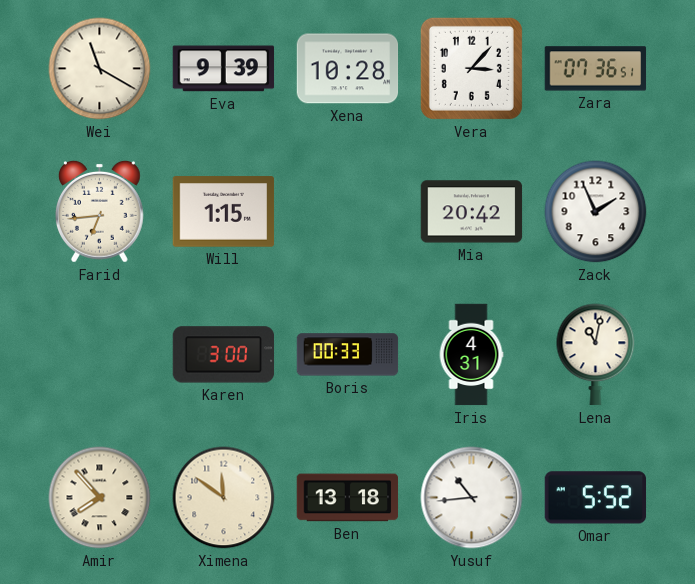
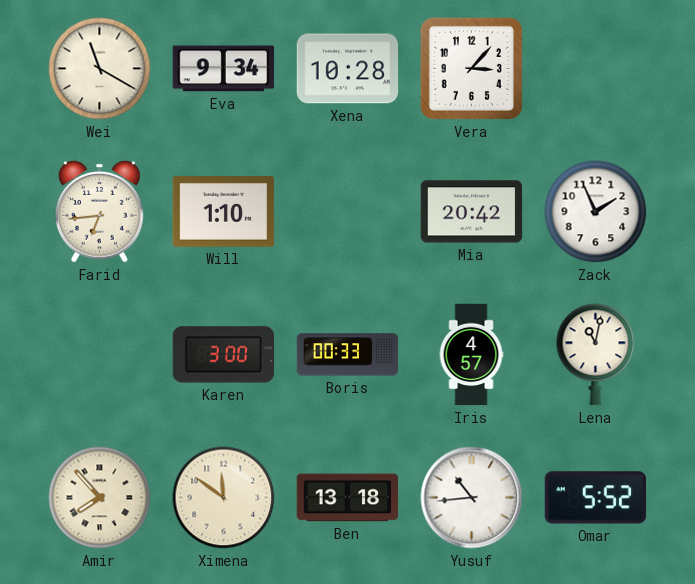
Eva: 9:39 -> 9:34 (224, 69)
Zara: 07:36 -> none (596, 69)
Will: 1:15 -> 1:10 (224, 212)
Iris: 4:31 -> 4:57 (471, 355)
